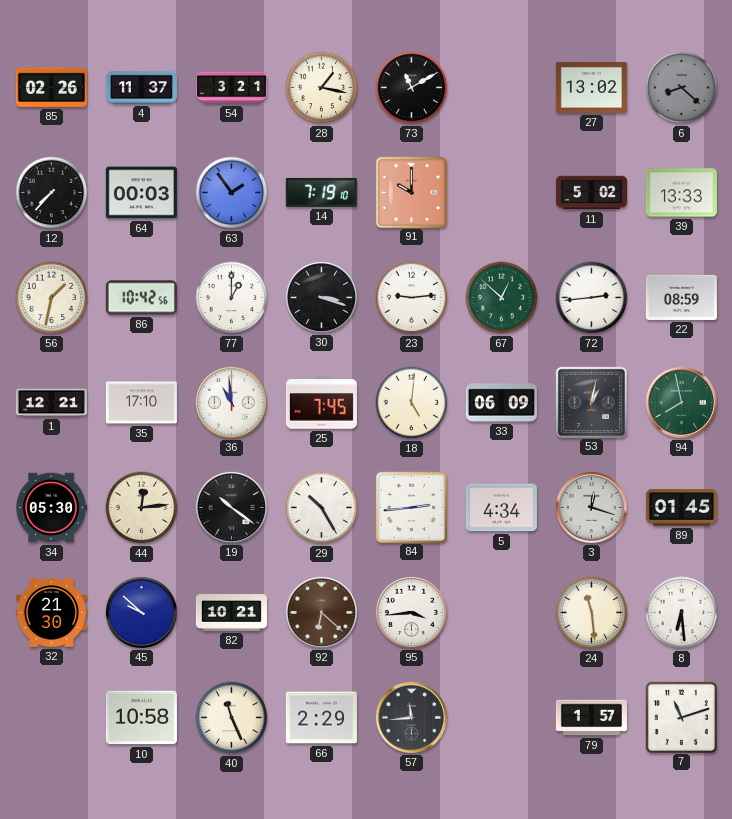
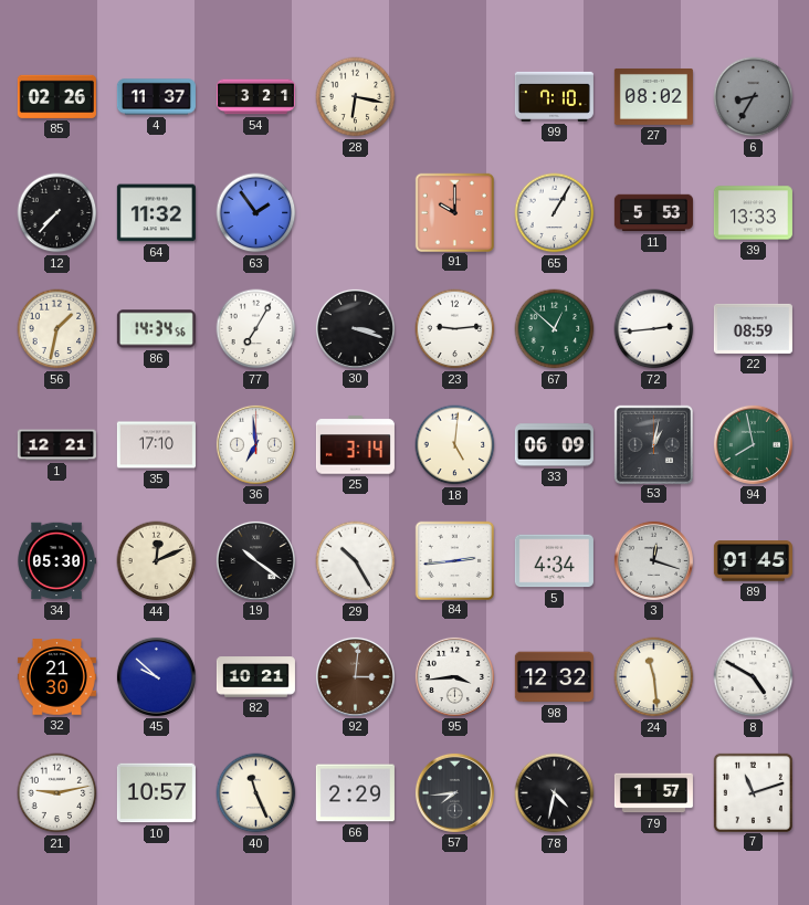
28: 1:17 -> 6:17 (356, 97)
73: 11:10 -> none (412, 88)
99: none -> 7:10 (554, 96)
27: 13:02 -> 08:02 (653, 96)
6: 8:22 -> 8:35 (754, 97)
64: 00:03 -> 11:32 (156, 213)
14: 7:19 -> none (321, 192)
65: none -> 1:05 (555, 213)
11: 5:02 -> 5:53 (653, 213)
86: 10:42 -> 14:34 (156, 329)
77: 1:00 -> 7:05 (256, 329)
36: 10:59 -> 6:59 (255, 444)
25: 7:45 -> 3:14 (355, 445)
44: 12:14 -> 12:11 (157, 561)
92: 6:22 -> 3:01 (355, 676)
98: none -> 12:32 (554, 677)
8: 6:29 -> 4:50 (754, 677)
21: none -> 9:13 (57, 793)
10: 10:58 -> 10:57 (156, 793)
57: 11:44 -> 7:44 (454, 792)
78: none -> 4:32 (555, 793)
